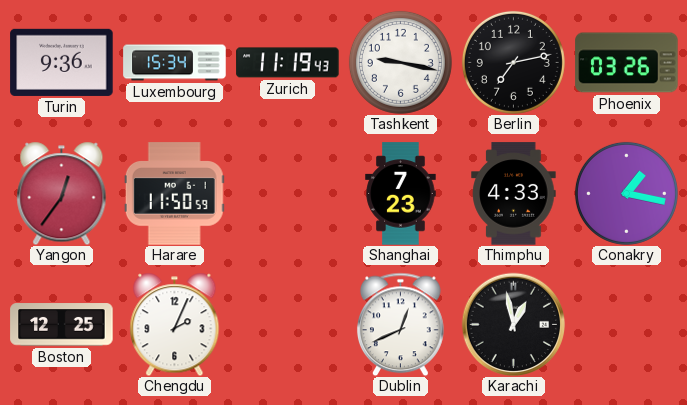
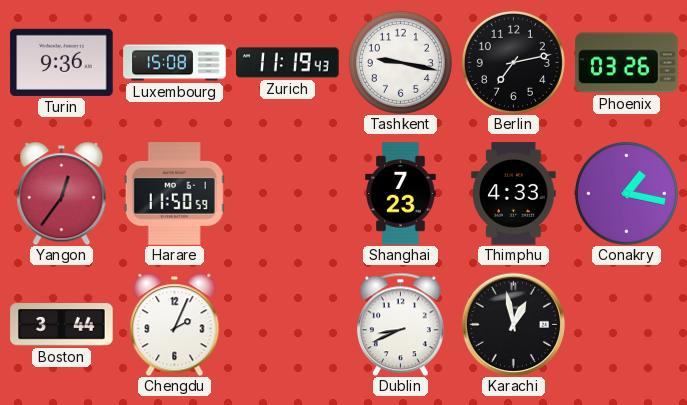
Luxembourg: 15:34 -> 15:08 (175, 63)
Boston: 12:25 -> 3:44 (62, 325)
Dublin: 12:41 -> 8:41 (400, 324)
